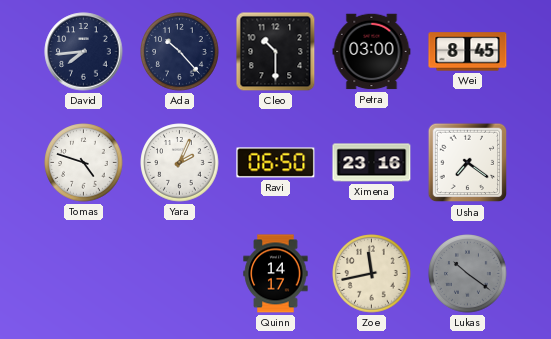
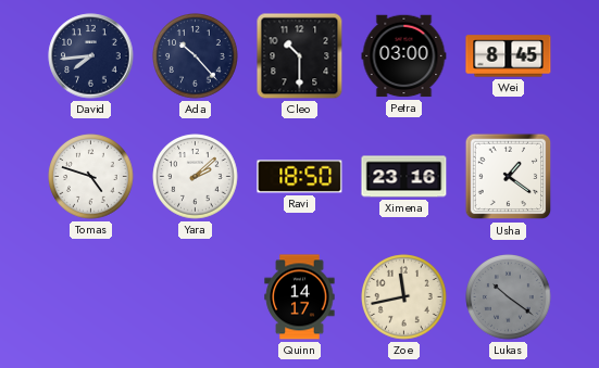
Yara: 2:04 -> 2:08 (196, 177)
Ravi: 06:50 -> 18:50 (300, 177)
Usha: 7:21 -> 1:21 (509, 177)
